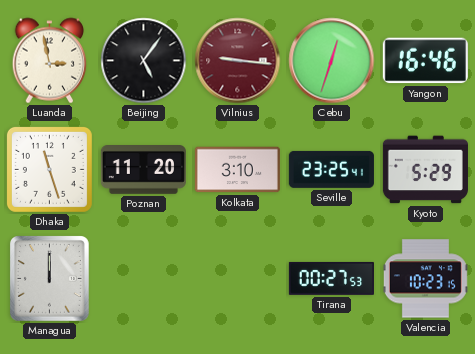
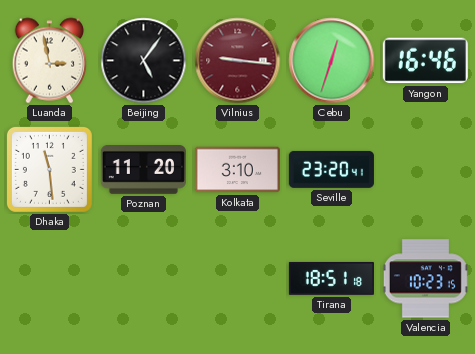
Dhaka: 11:27 -> 11:29 (49, 169)
Seville: 23:25 -> 23:20 (331, 169)
Kyoto: 5:29 -> none (425, 170)
Managua: 12:00 -> none (50, 279)
Tirana: 00:27 -> 18:51 (331, 278)
